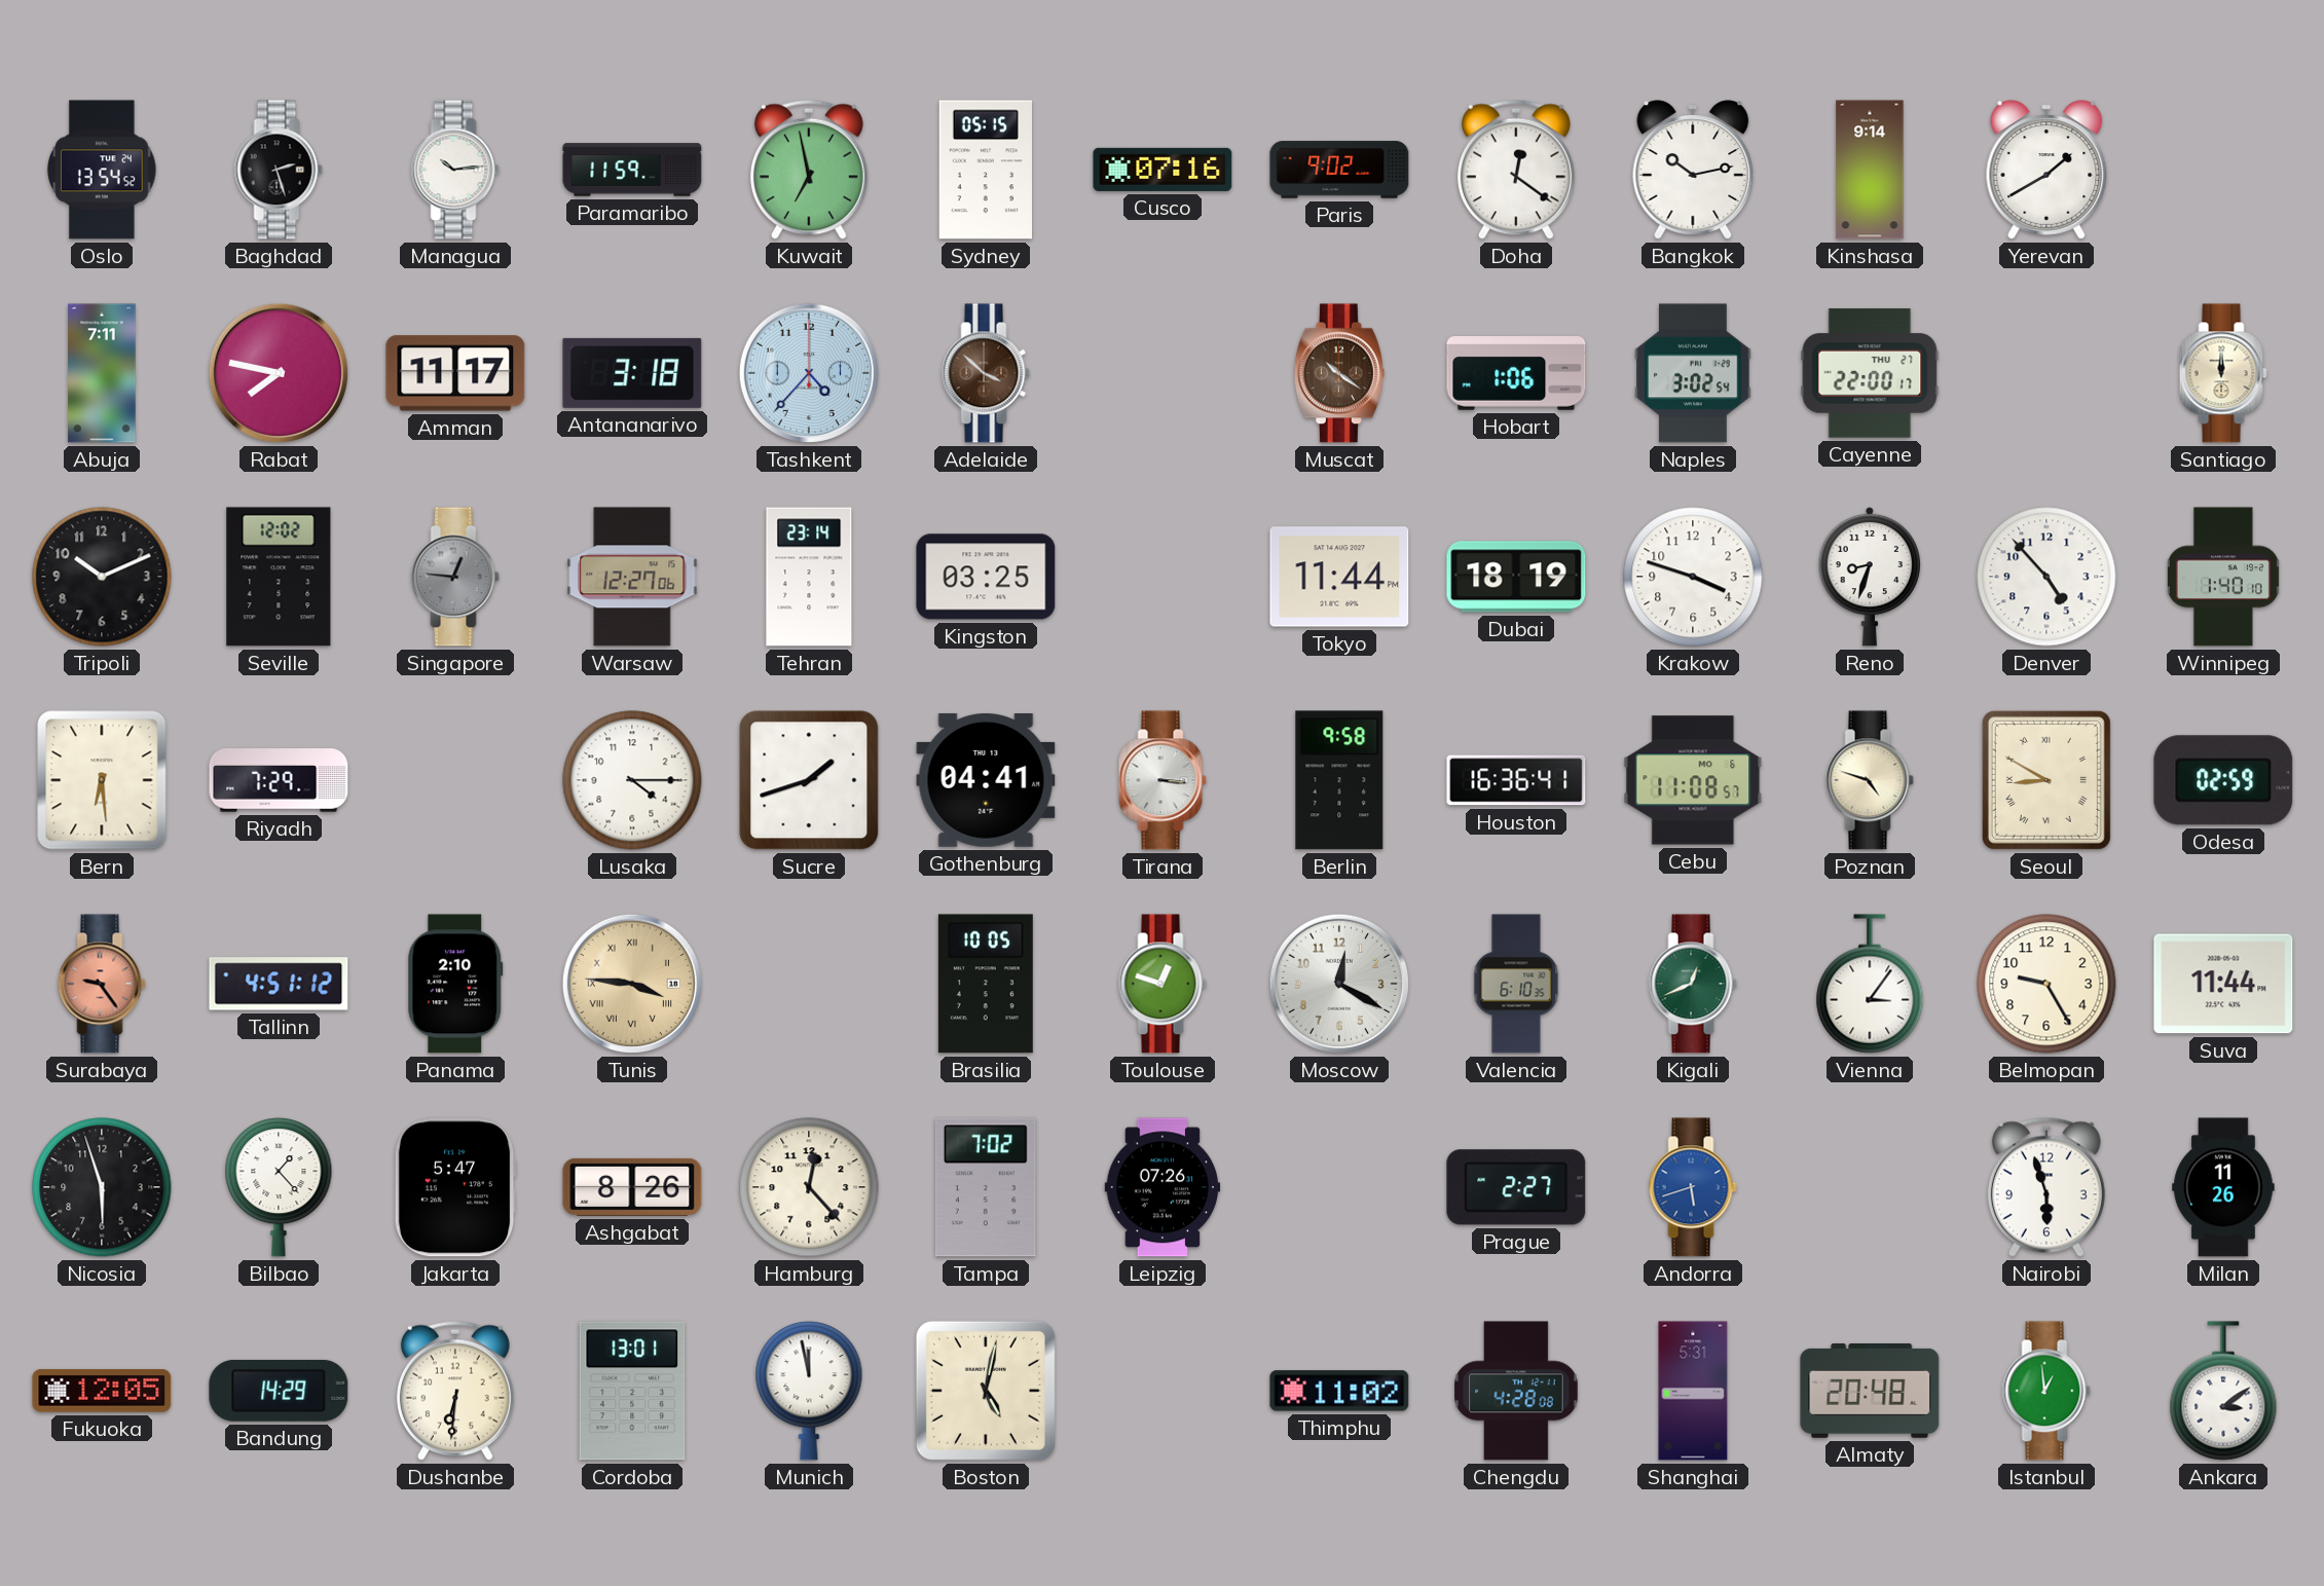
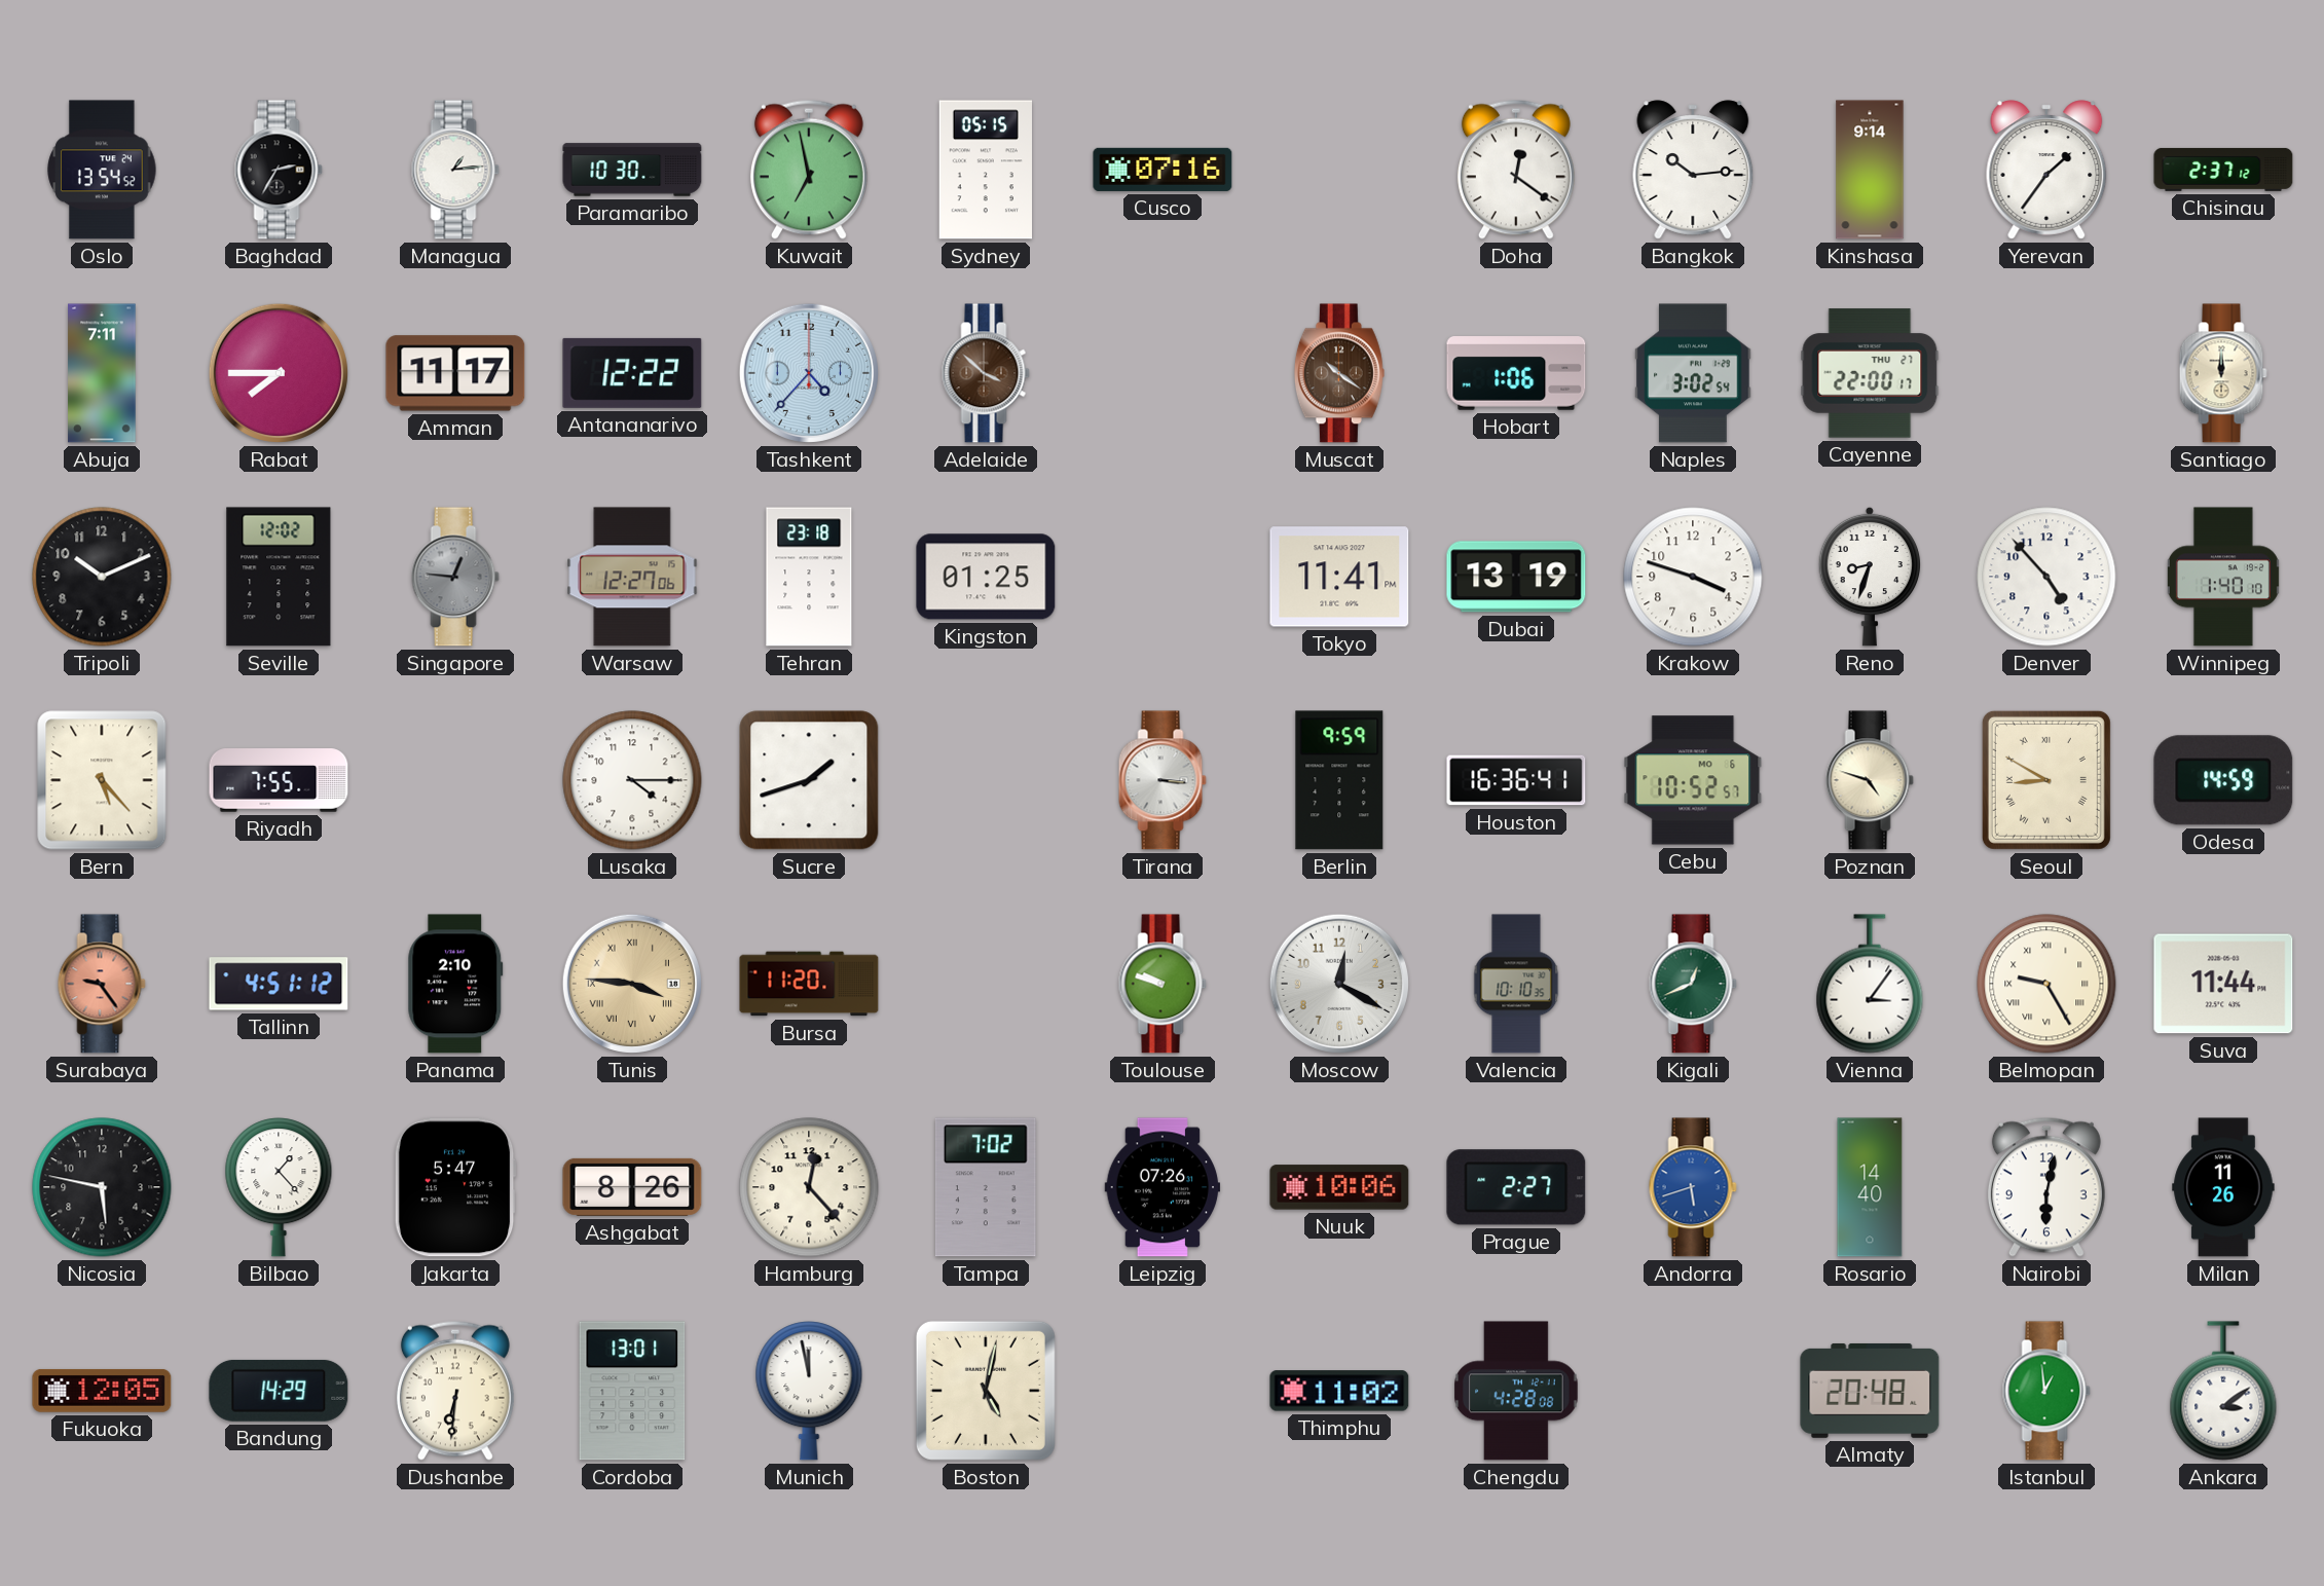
Baghdad: 2:27 -> 2:35 (279, 170)
Managua: 10:14 -> 1:14 (455, 170)
Paramaribo: 11:59 -> 10:30 (632, 170)
Paris: 9:02 -> none (1339, 170)
Bangkok: 10:13 -> 10:14 (1693, 170)
Yerevan: 1:40 -> 1:36 (2046, 170)
Chisinau: none -> 2:37 (2223, 170)
Rabat: 7:47 -> 7:45 (279, 373)
Antananarivo: 3:18 -> 12:22 (632, 373)
Tehran: 23:14 -> 23:18 (809, 577)
Kingston: 03:25 -> 01:25 (986, 577)
Tokyo: 11:44 -> 11:41 (1339, 577)
Dubai: 18:19 -> 13:19 (1516, 577)
Bern: 6:29 -> 5:23 (102, 780)
Riyadh: 7:29 -> 7:55 (279, 780)
Gothenburg: 04:41 -> none (986, 780)
Berlin: 9:58 -> 9:59 (1339, 780)
Cebu: 11:08 -> 10:52 (1693, 780)
Odesa: 02:59 -> 14:59 (2223, 780)
Bursa: none -> 11:20 (809, 984)
Brasilia: 10:05 -> none (986, 984)
Toulouse: 12:48 -> 9:48 (1163, 984)
Valencia: 6:10 -> 10:10 (1516, 984)
Belmopan numerals: Arabic -> Roman (2046, 984)
Nicosia: 5:57 -> 5:47 (102, 1187)
Nuuk: none -> 10:06 (1339, 1187)
Rosario: none -> 14:40 (1870, 1187)
Nairobi: 5:57 -> 6:02 (2046, 1187)
Shanghai: 5:31 -> none (1693, 1391)
